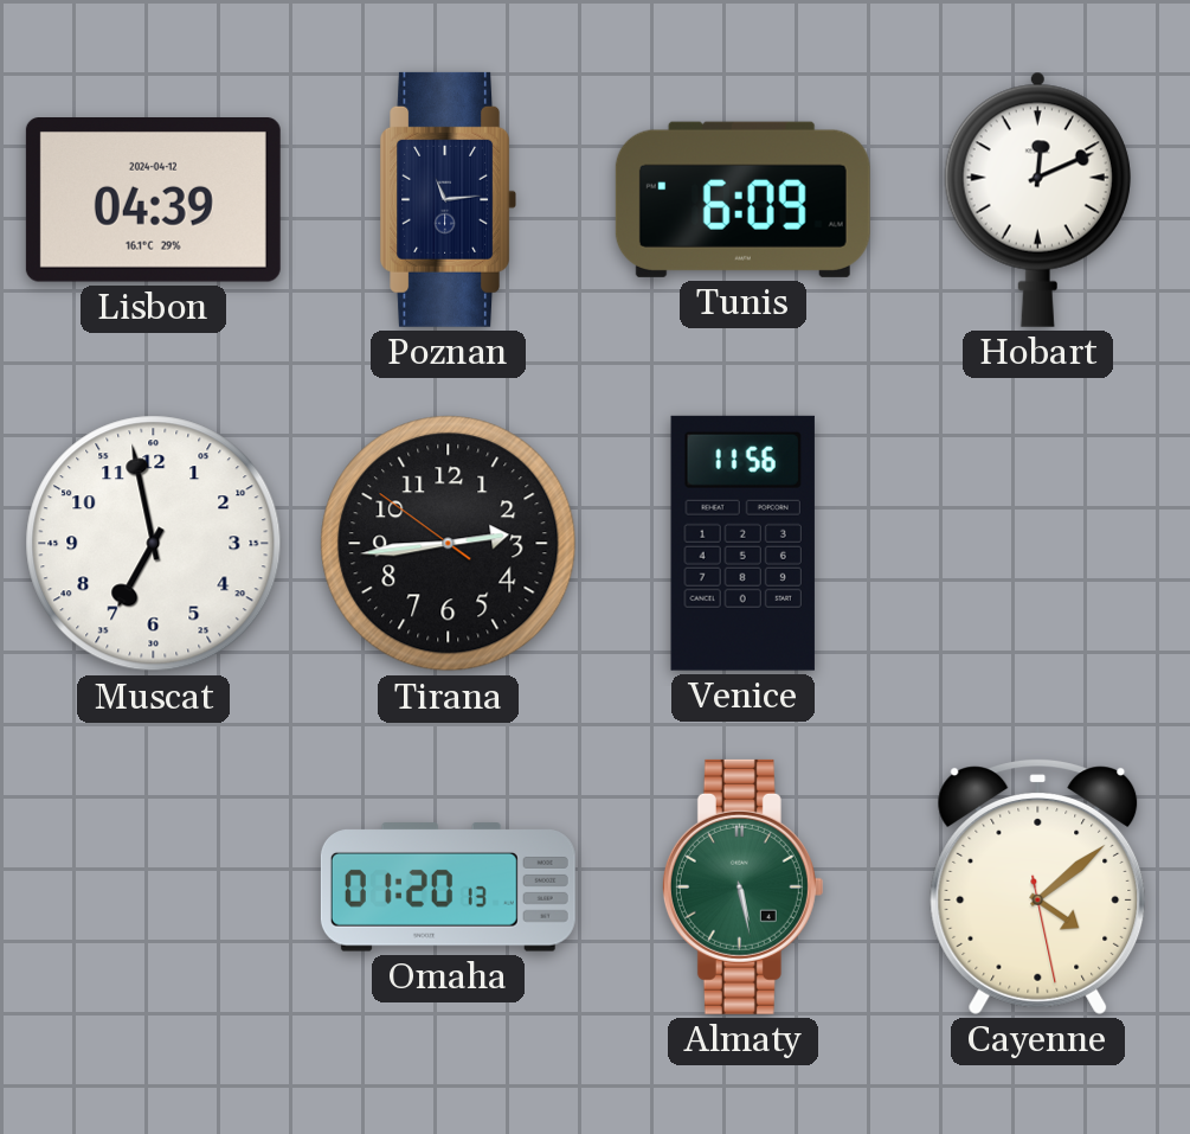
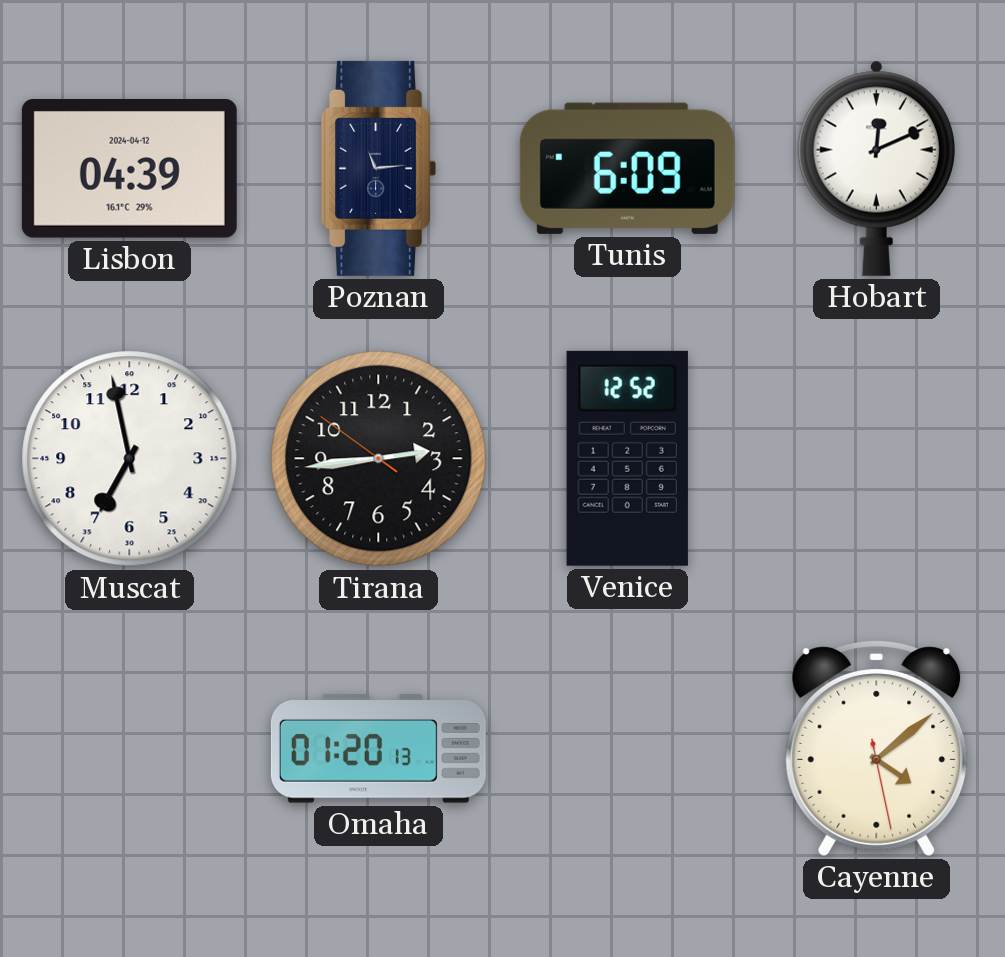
Venice: 11:56 -> 12:52 (627, 458)
Almaty: 5:28 -> none (742, 886)
